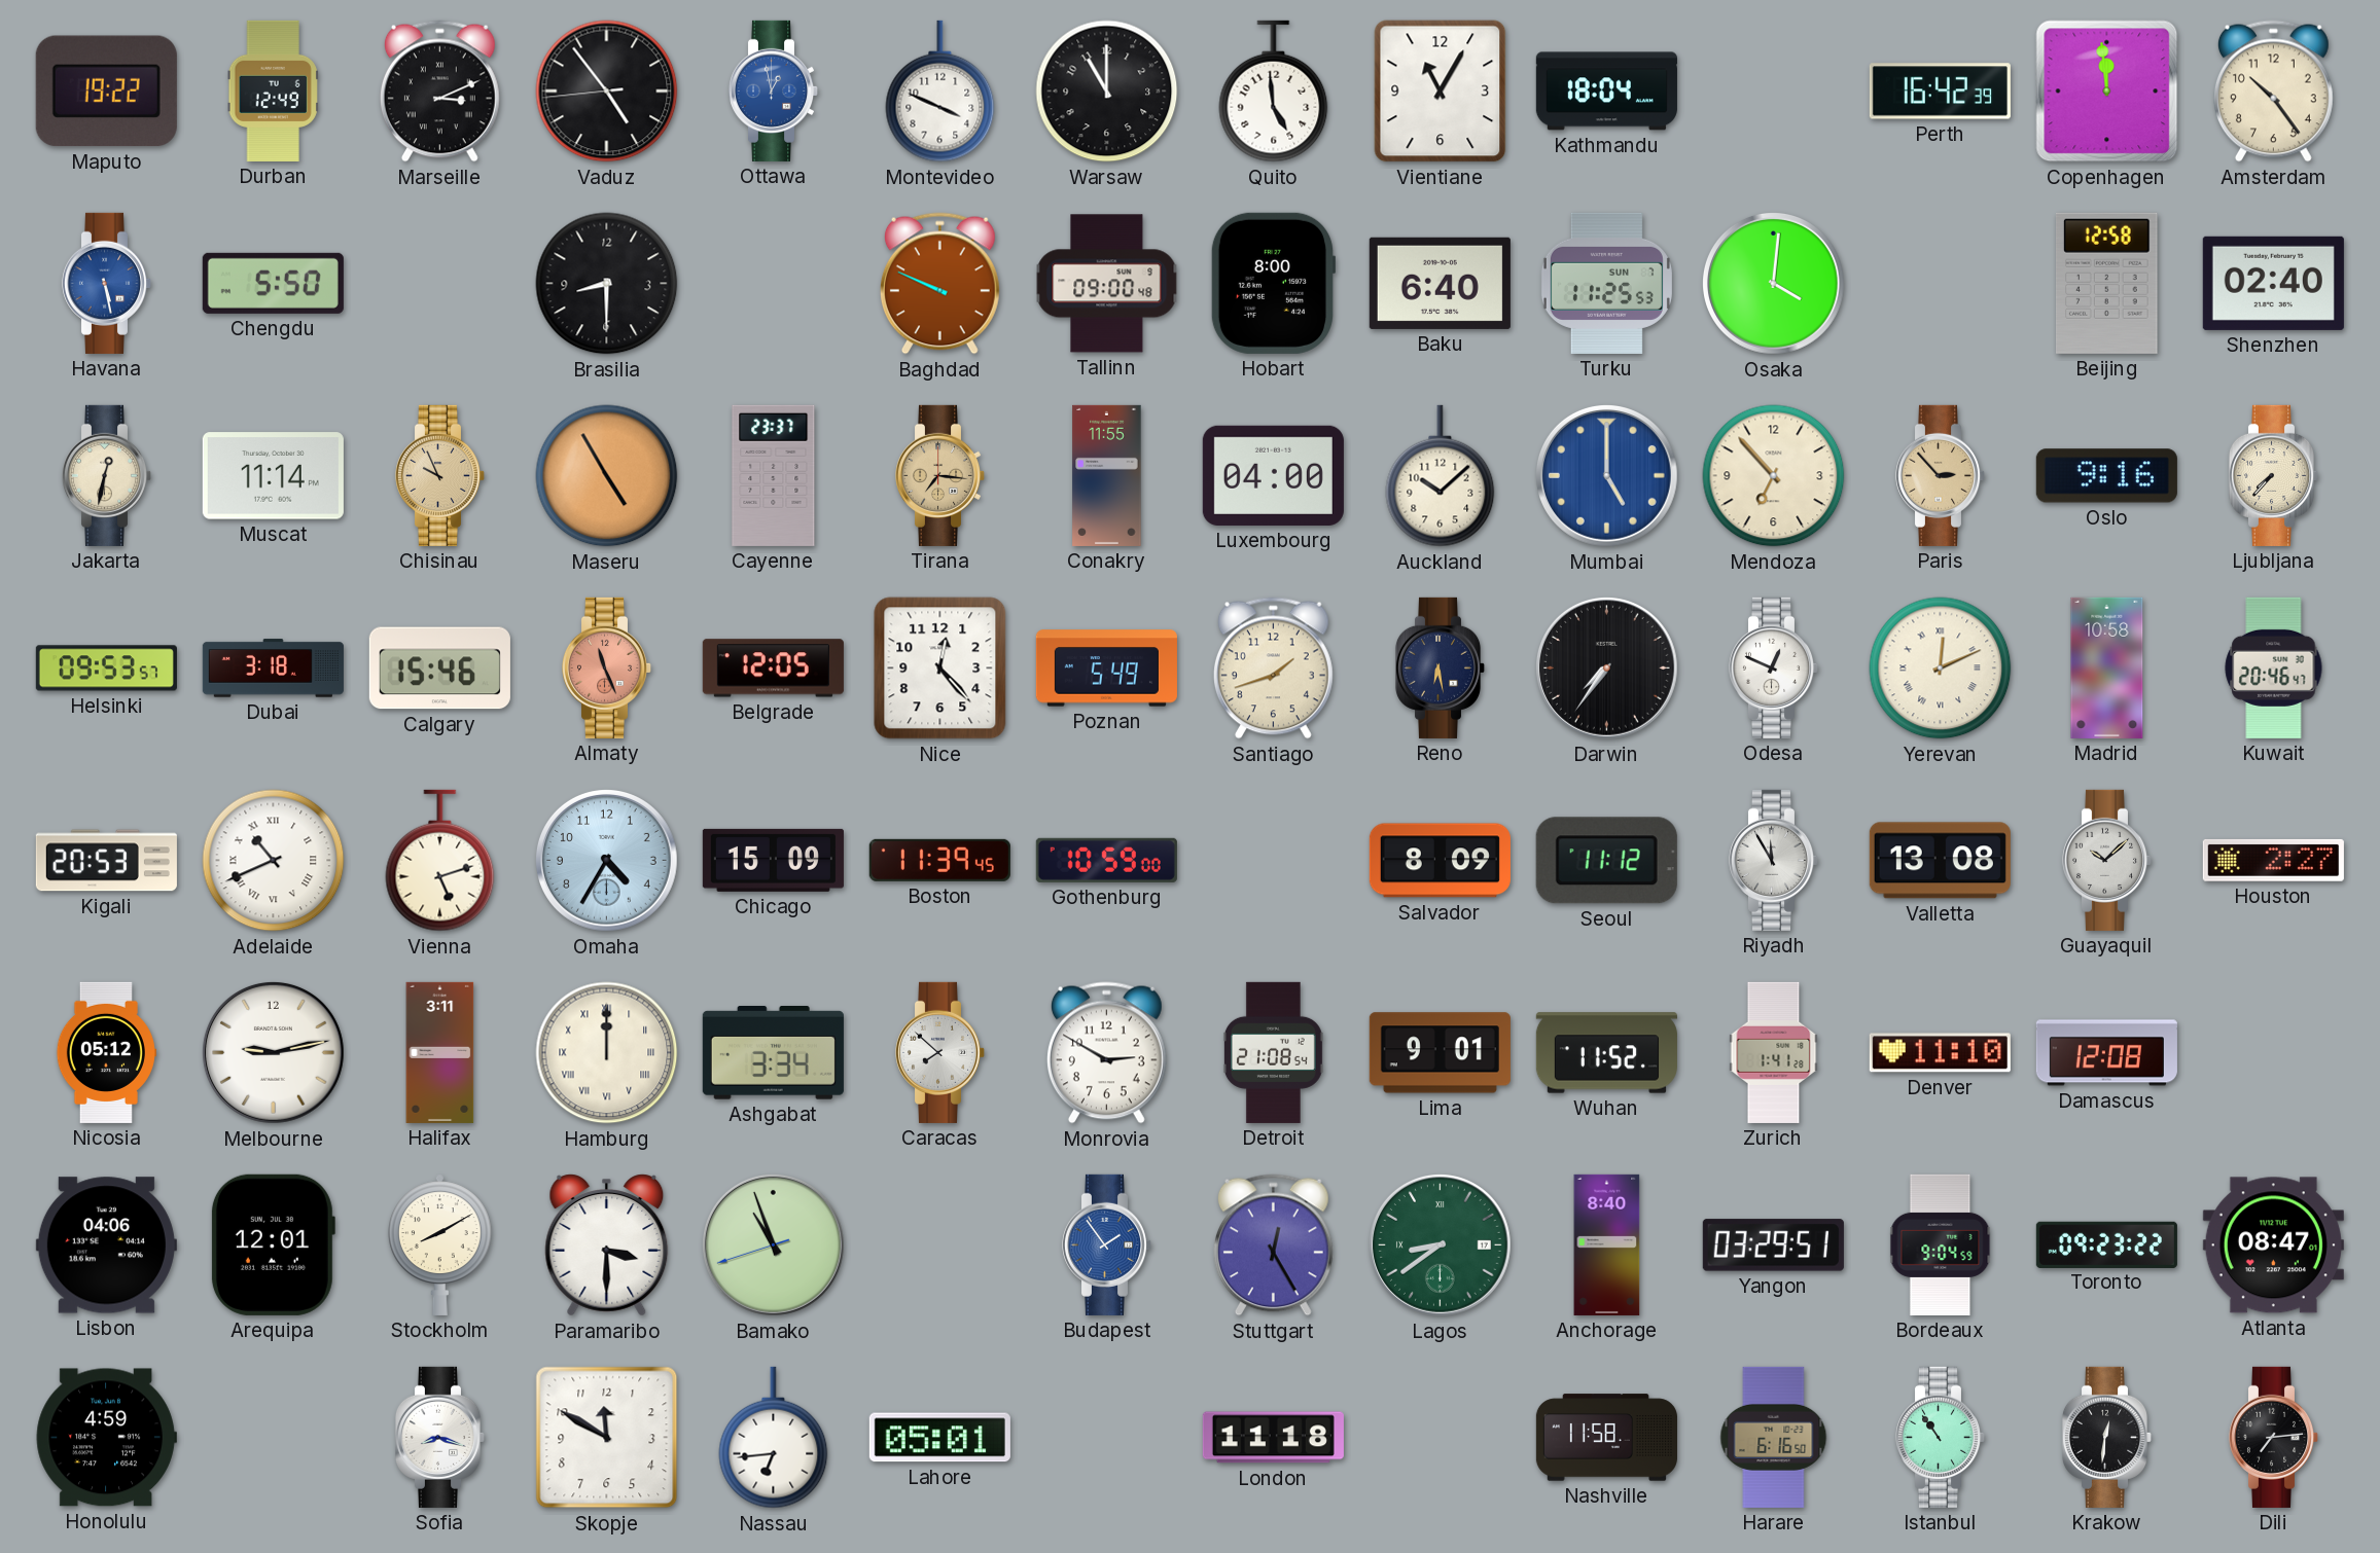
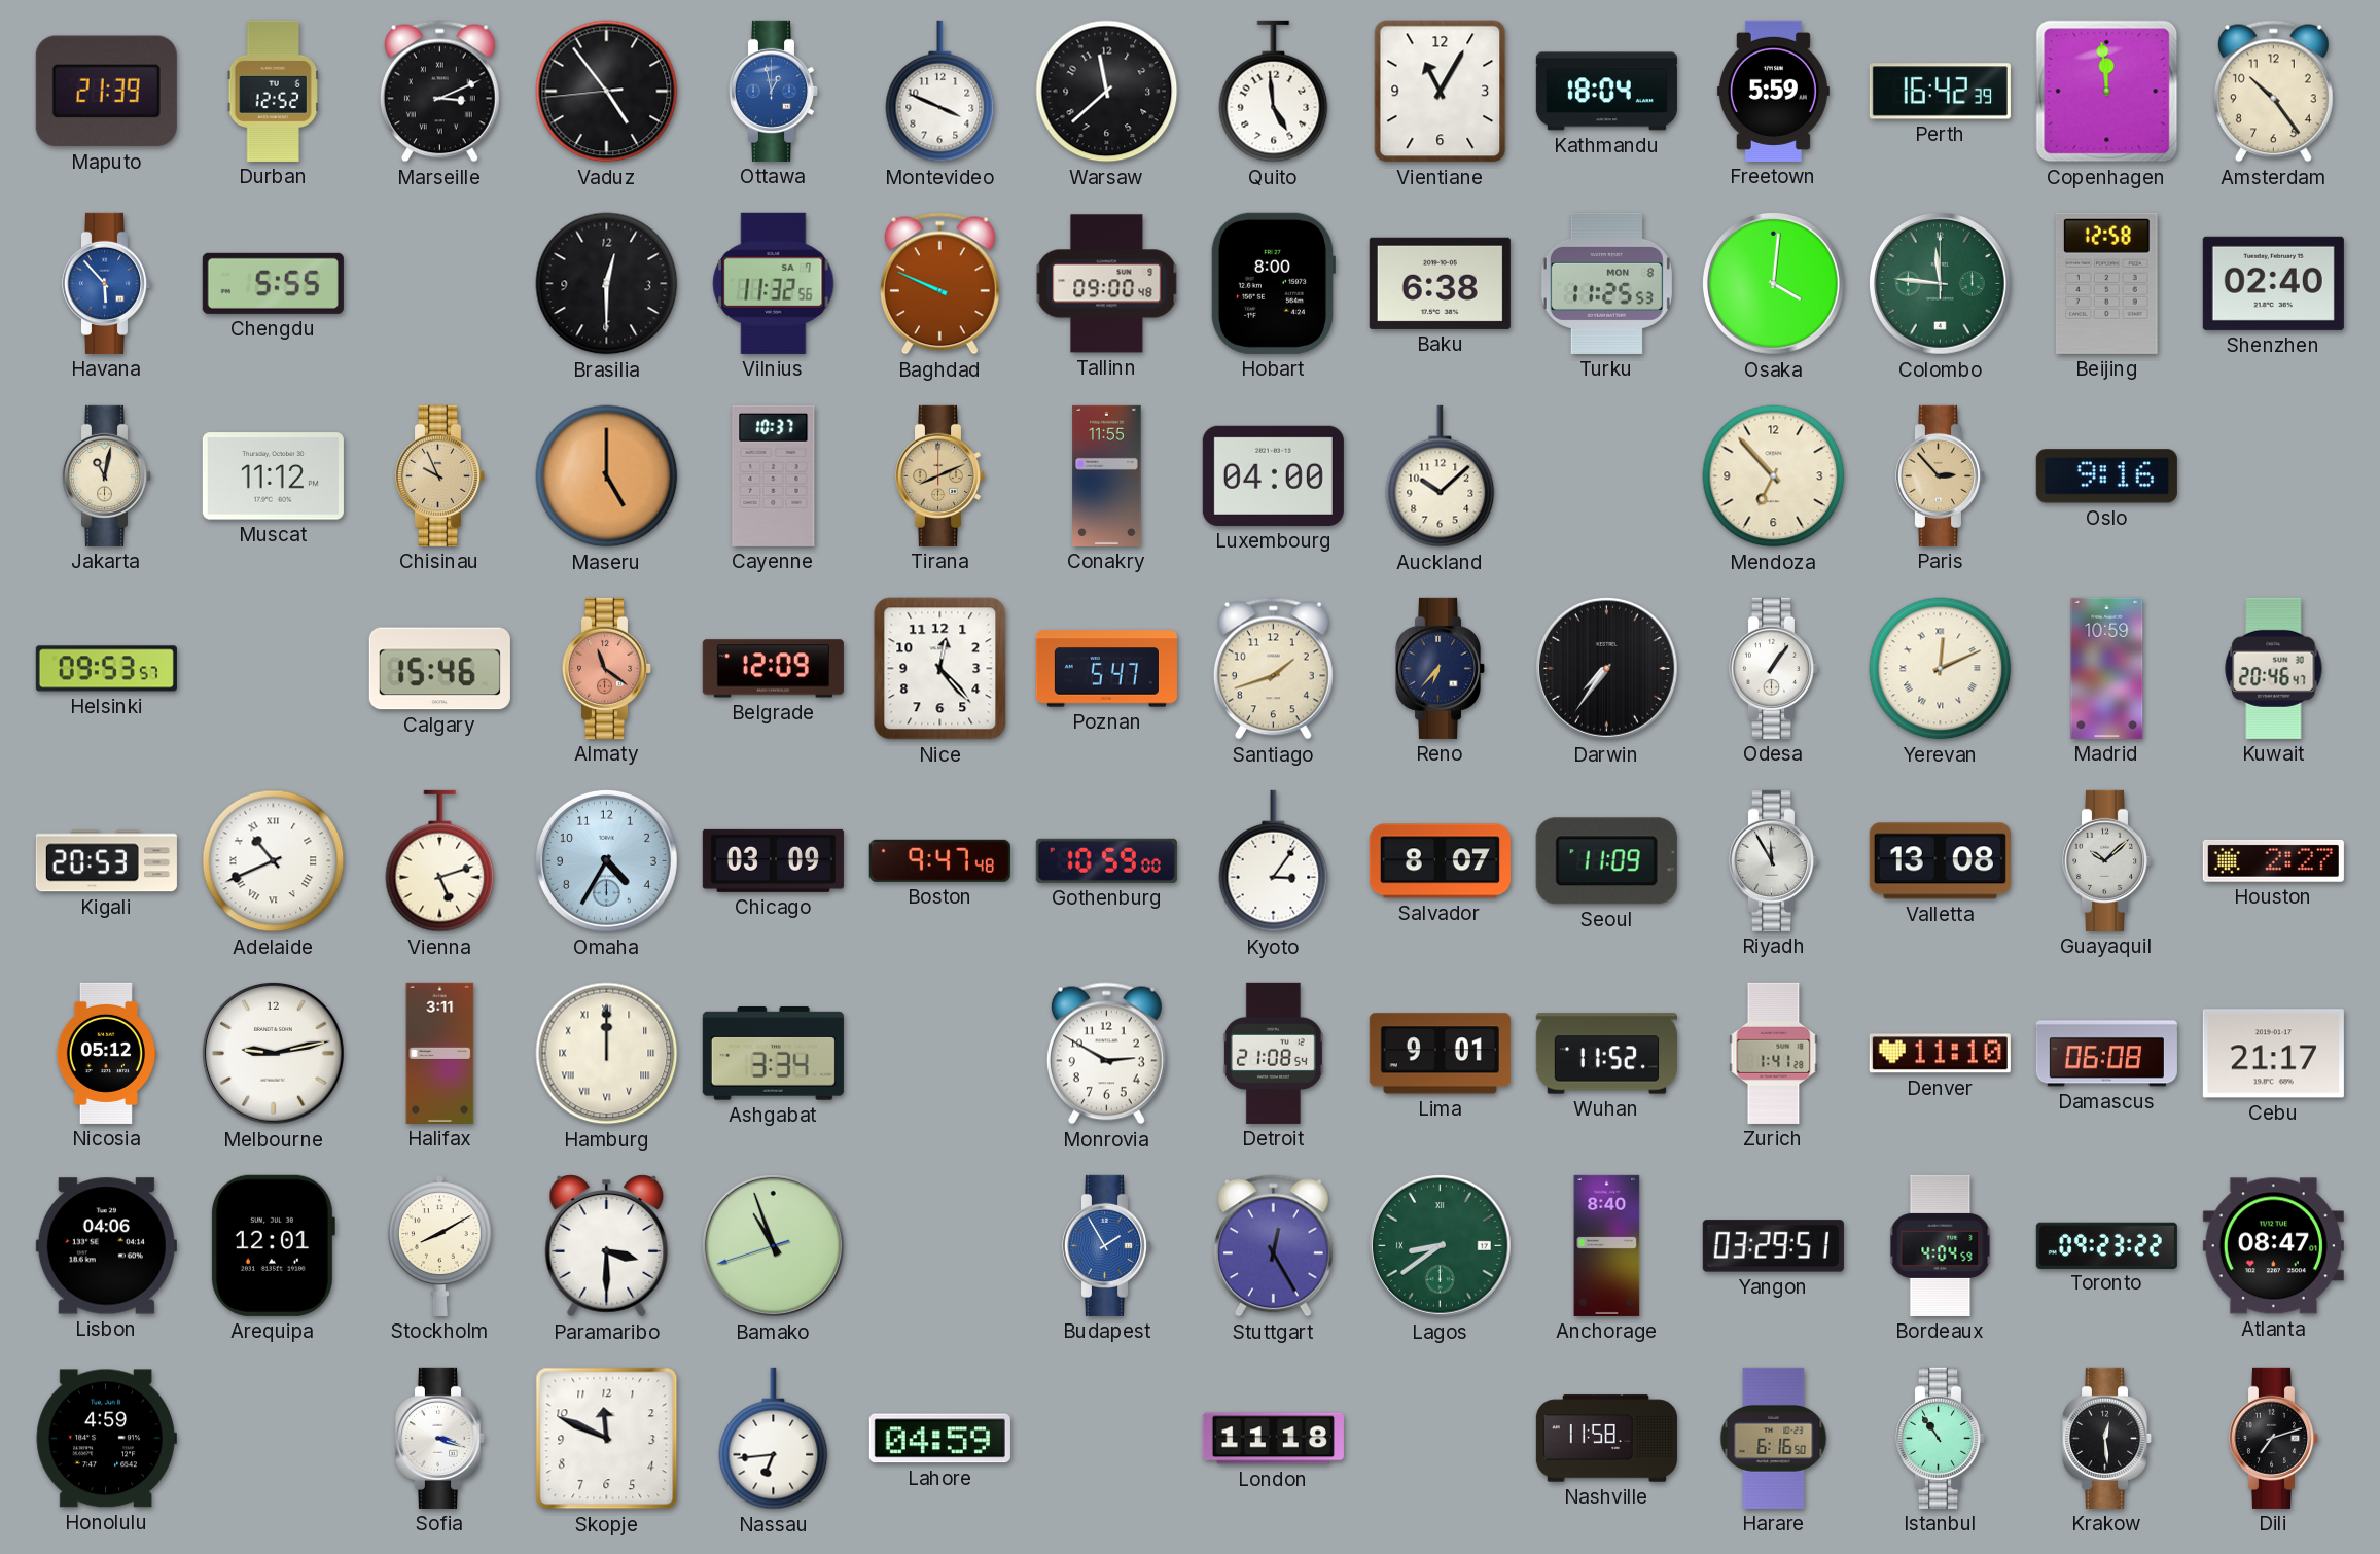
Maputo: 19:22 -> 21:39 (106, 92)
Durban: 12:49 -> 12:52 (273, 91)
Warsaw: 11:00 -> 11:38 (1107, 92)
Freetown: none -> 5:59 (1773, 91)
Havana: 5:28 -> 5:53 (107, 283)
Chengdu: 5:50 -> 5:55 (273, 283)
Brasilia: 8:30 -> 12:30 (607, 284)
Vilnius: none -> 11:32 (774, 283)
Baku: 6:40 -> 6:38 (1440, 283)
Turku date: SUN 7 -> MON 8 (1606, 283)
Colombo: none -> 11:46 (1940, 283)
Jakarta: 12:32 -> 11:02 (107, 475)
Muscat: 11:14 -> 11:12 (273, 476)
Maseru: 4:55 -> 5:00 (607, 476)
Cayenne: 23:37 -> 10:37 (774, 475)
Tirana: 7:16 -> 8:11 (940, 475)
Mumbai: 5:00 -> none (1606, 475)
Ljubljana: 7:37 -> none (2274, 475)
Dubai: 3:18 -> none (273, 669)
Almaty: 11:26 -> 11:21 (607, 668)
Belgrade: 12:05 -> 12:09 (773, 669)
Poznan: 5:49 -> 5:47 (1106, 669)
Reno: 6:28 -> 6:37 (1441, 668)
Odesa: 12:49 -> 1:06 (1774, 668)
Madrid: 10:58 -> 10:59 (2107, 668)
Chicago: 15:09 -> 03:09 (773, 860)
Boston: 11:39 -> 9:47 (939, 860)
Kyoto: none -> 3:06 (1274, 861)
Salvador: 8:09 -> 8:07 (1440, 861)
Seoul: 11:12 -> 11:09 (1606, 861)
Caracas: 7:52 -> none (940, 1052)
Damascus: 12:08 -> 06:08 (2106, 1054)
Cebu: none -> 21:17 (2273, 1054)
Budapest: 1:54 -> 1:55 (1107, 1245)
Bordeaux: 9:04 -> 4:04 (1941, 1245)
Sofia: 8:18 -> 3:18 (440, 1438)
Skopje: 11:50 -> 11:49 (607, 1439)
Lahore: 05:01 -> 04:59 (939, 1439)
Krakow: 12:31 -> 12:29 (2107, 1438)
Dili: 7:14 -> 7:12 (2274, 1438)
